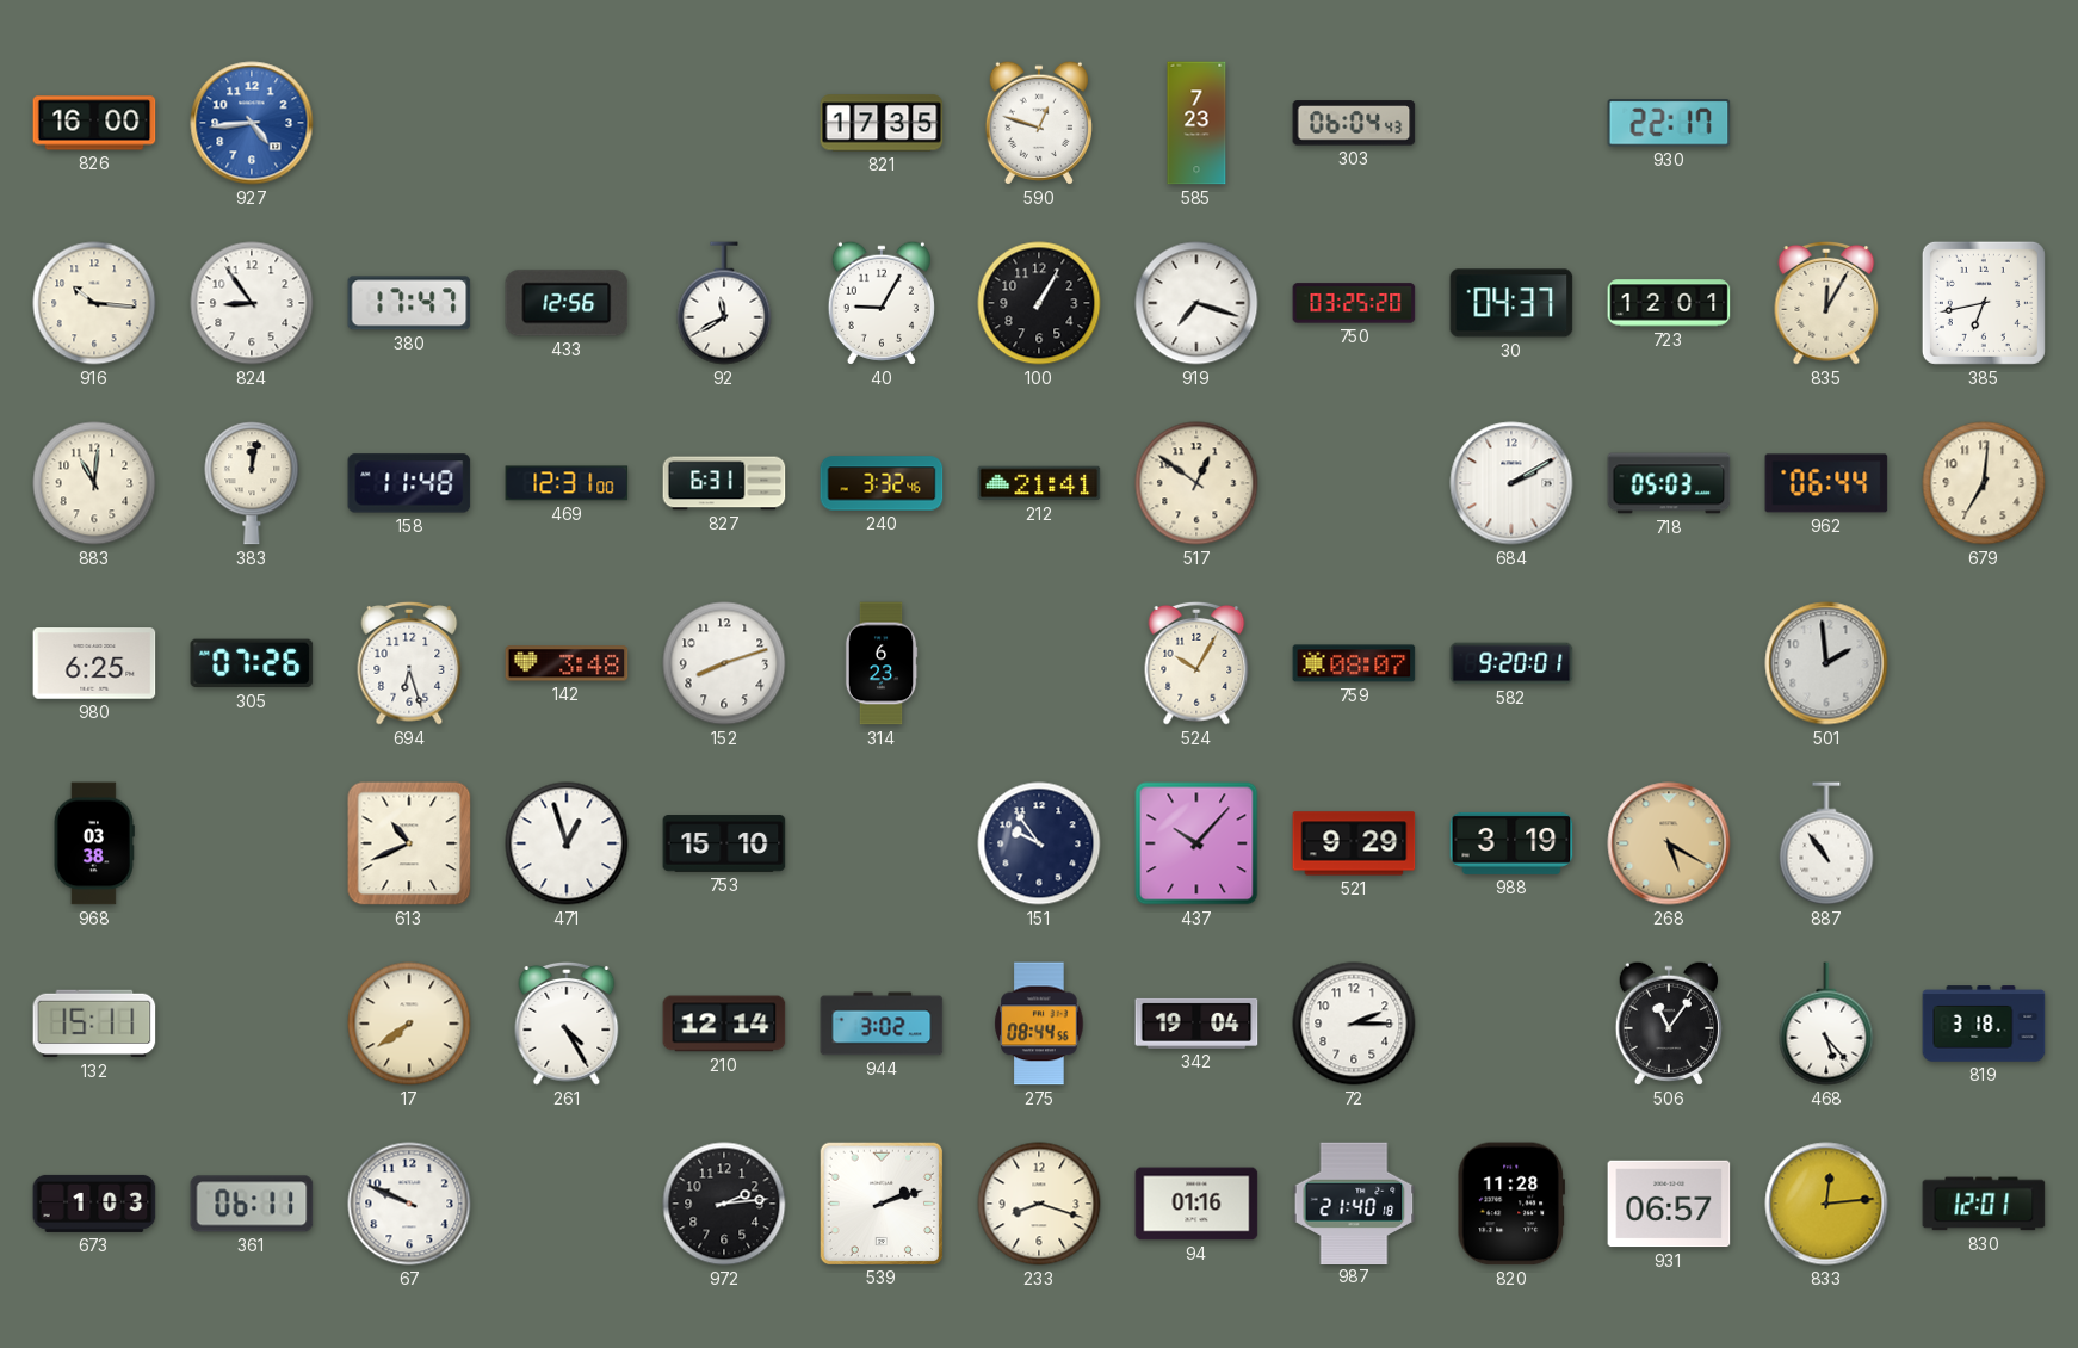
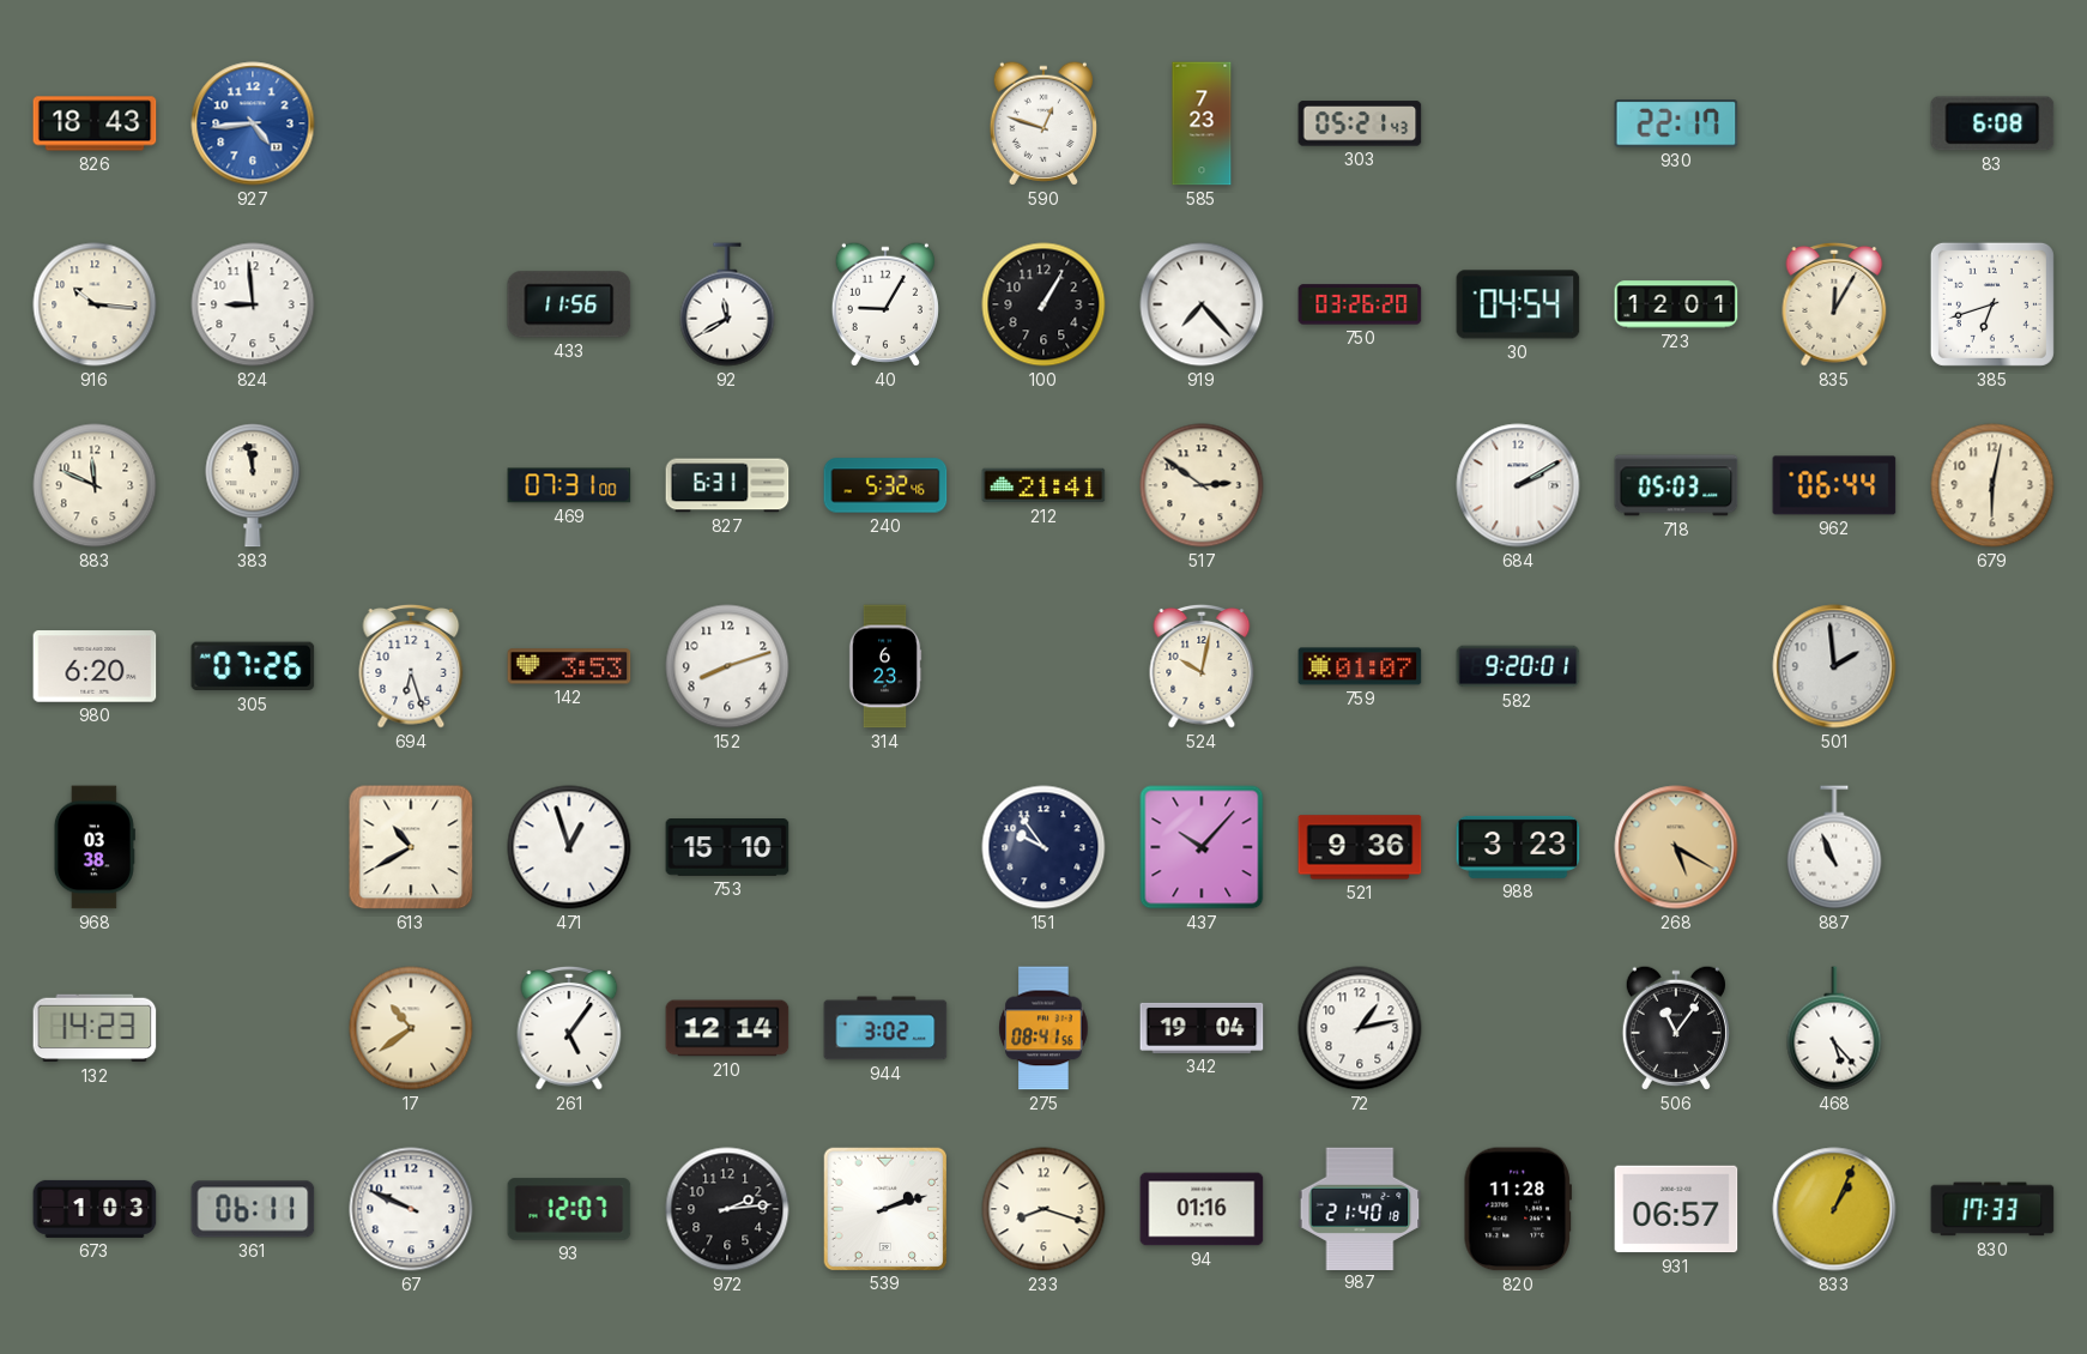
826: 16:00 -> 18:43 (95, 123)
821: 17:35 -> none (882, 123)
303: 06:04 -> 05:21 (1360, 123)
83: none -> 6:08 (1992, 123)
824: 8:54 -> 8:59 (253, 304)
380: 17:47 -> none (409, 303)
433: 12:56 -> 11:56 (569, 304)
919: 7:18 -> 7:23 (1202, 304)
750: 03:25 -> 03:26 (1360, 304)
30: 04:37 -> 04:54 (1518, 304)
385: 6:43 -> 6:42 (1992, 304)
883: 11:01 -> 11:49 (95, 485)
383: 12:02 -> 11:58 (253, 485)
158: 11:48 -> none (409, 483)
469: 12:31 -> 07:31 (569, 485)
240: 3:32 -> 5:32 (885, 485)
517: 12:51 -> 2:51 (1202, 485)
679: 7:01 -> 6:02 (1992, 485)
980: 6:25 -> 6:20 (95, 666)
142: 3:48 -> 3:53 (569, 666)
524: 10:05 -> 10:02 (1202, 666)
759: 08:07 -> 01:07 (1360, 666)
613: 10:41 -> 10:40 (411, 847)
521: 9:29 -> 9:36 (1360, 847)
988: 3:19 -> 3:23 (1518, 847)
887: 10:54 -> 10:56 (1834, 847)
132: 15:11 -> 14:23 (95, 1028)
17: 7:39 -> 10:39 (411, 1028)
261: 4:25 -> 5:06 (569, 1028)
275: 08:44 -> 08:41 (1043, 1028)
72: 2:15 -> 1:13 (1360, 1028)
819: 3:18 -> none (1984, 1024)
93: none -> 12:07 (569, 1209)
833: 12:14 -> 1:04 (1834, 1209)
830: 12:01 -> 17:33 (1992, 1209)
